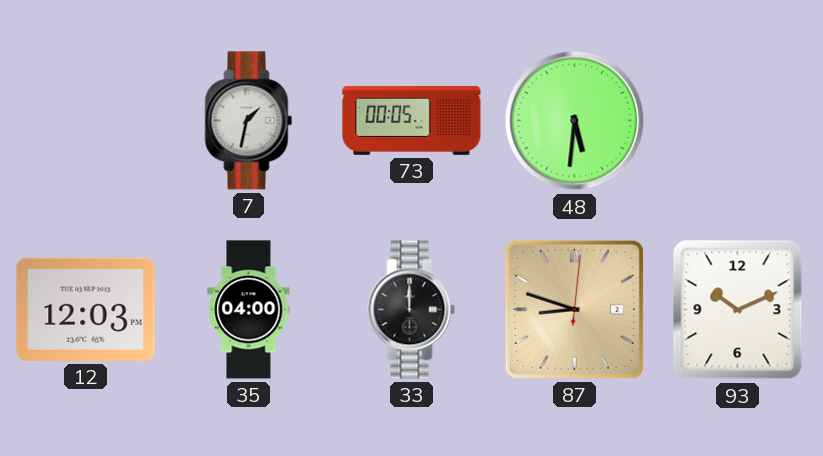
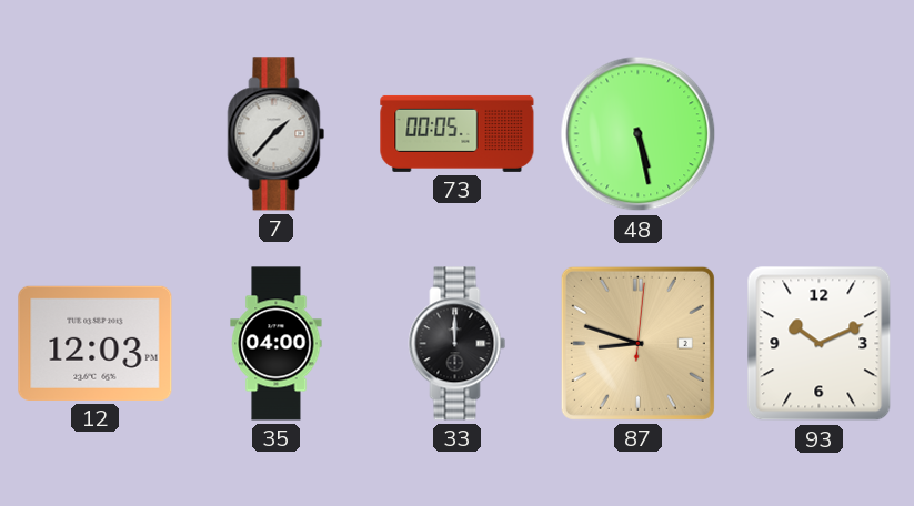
7: 1:32 -> 1:37 (277, 134)
48: 5:31 -> 5:28 (639, 134)
